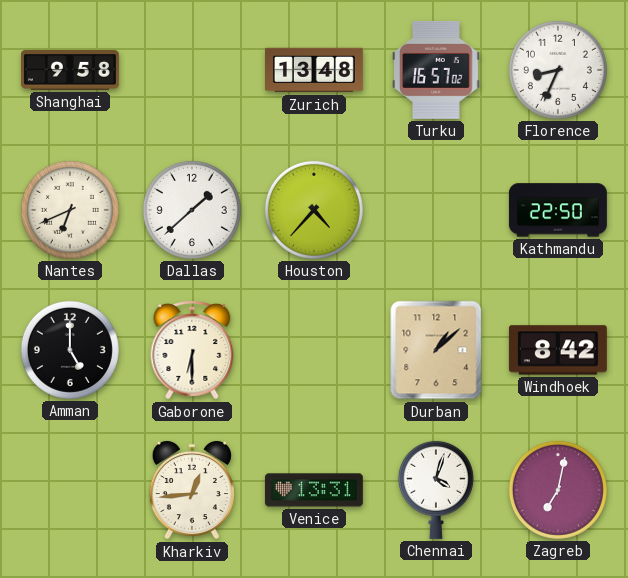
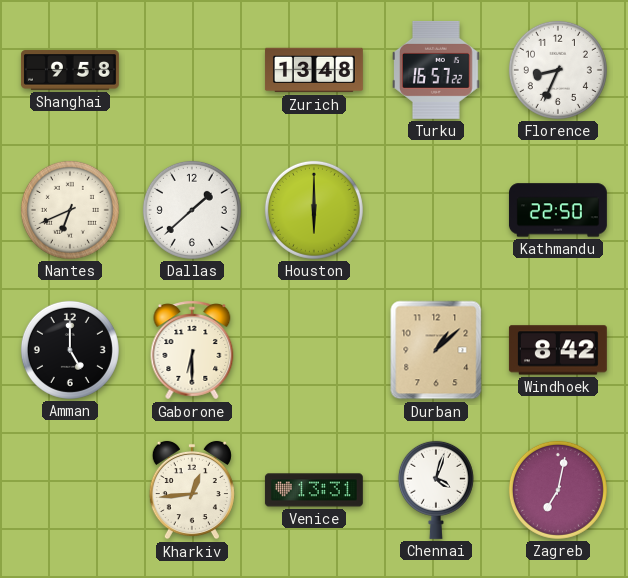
Turku: 16:57:02 -> 16:57:22 (437, 70)
Houston: 4:37 -> 6:00 (314, 210)
